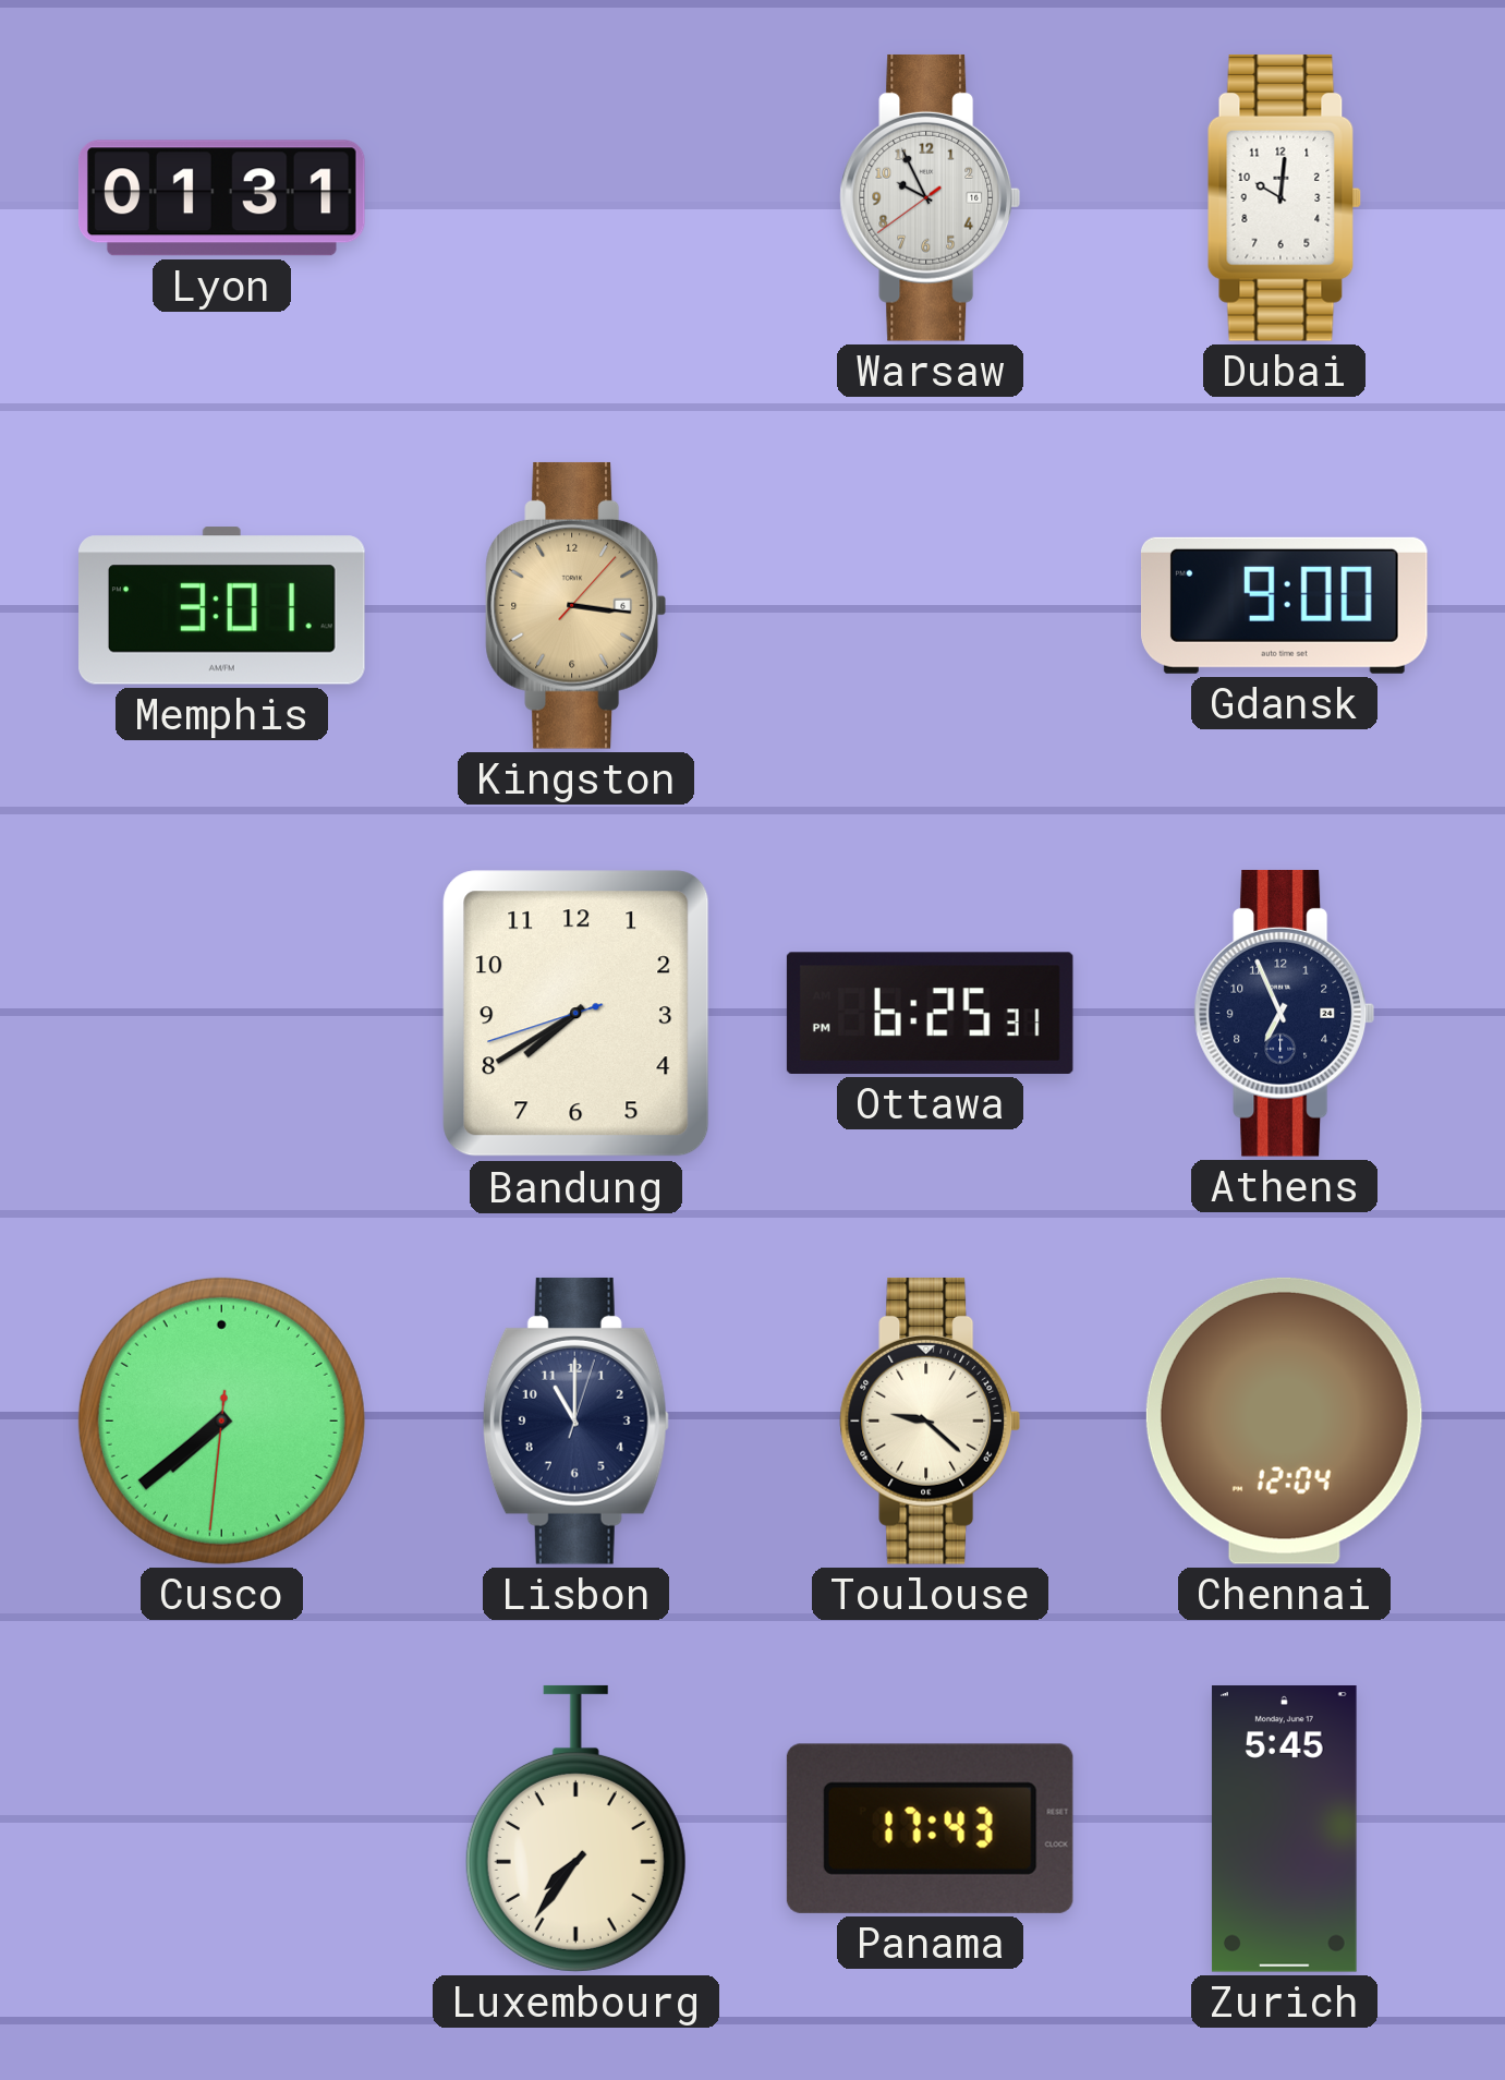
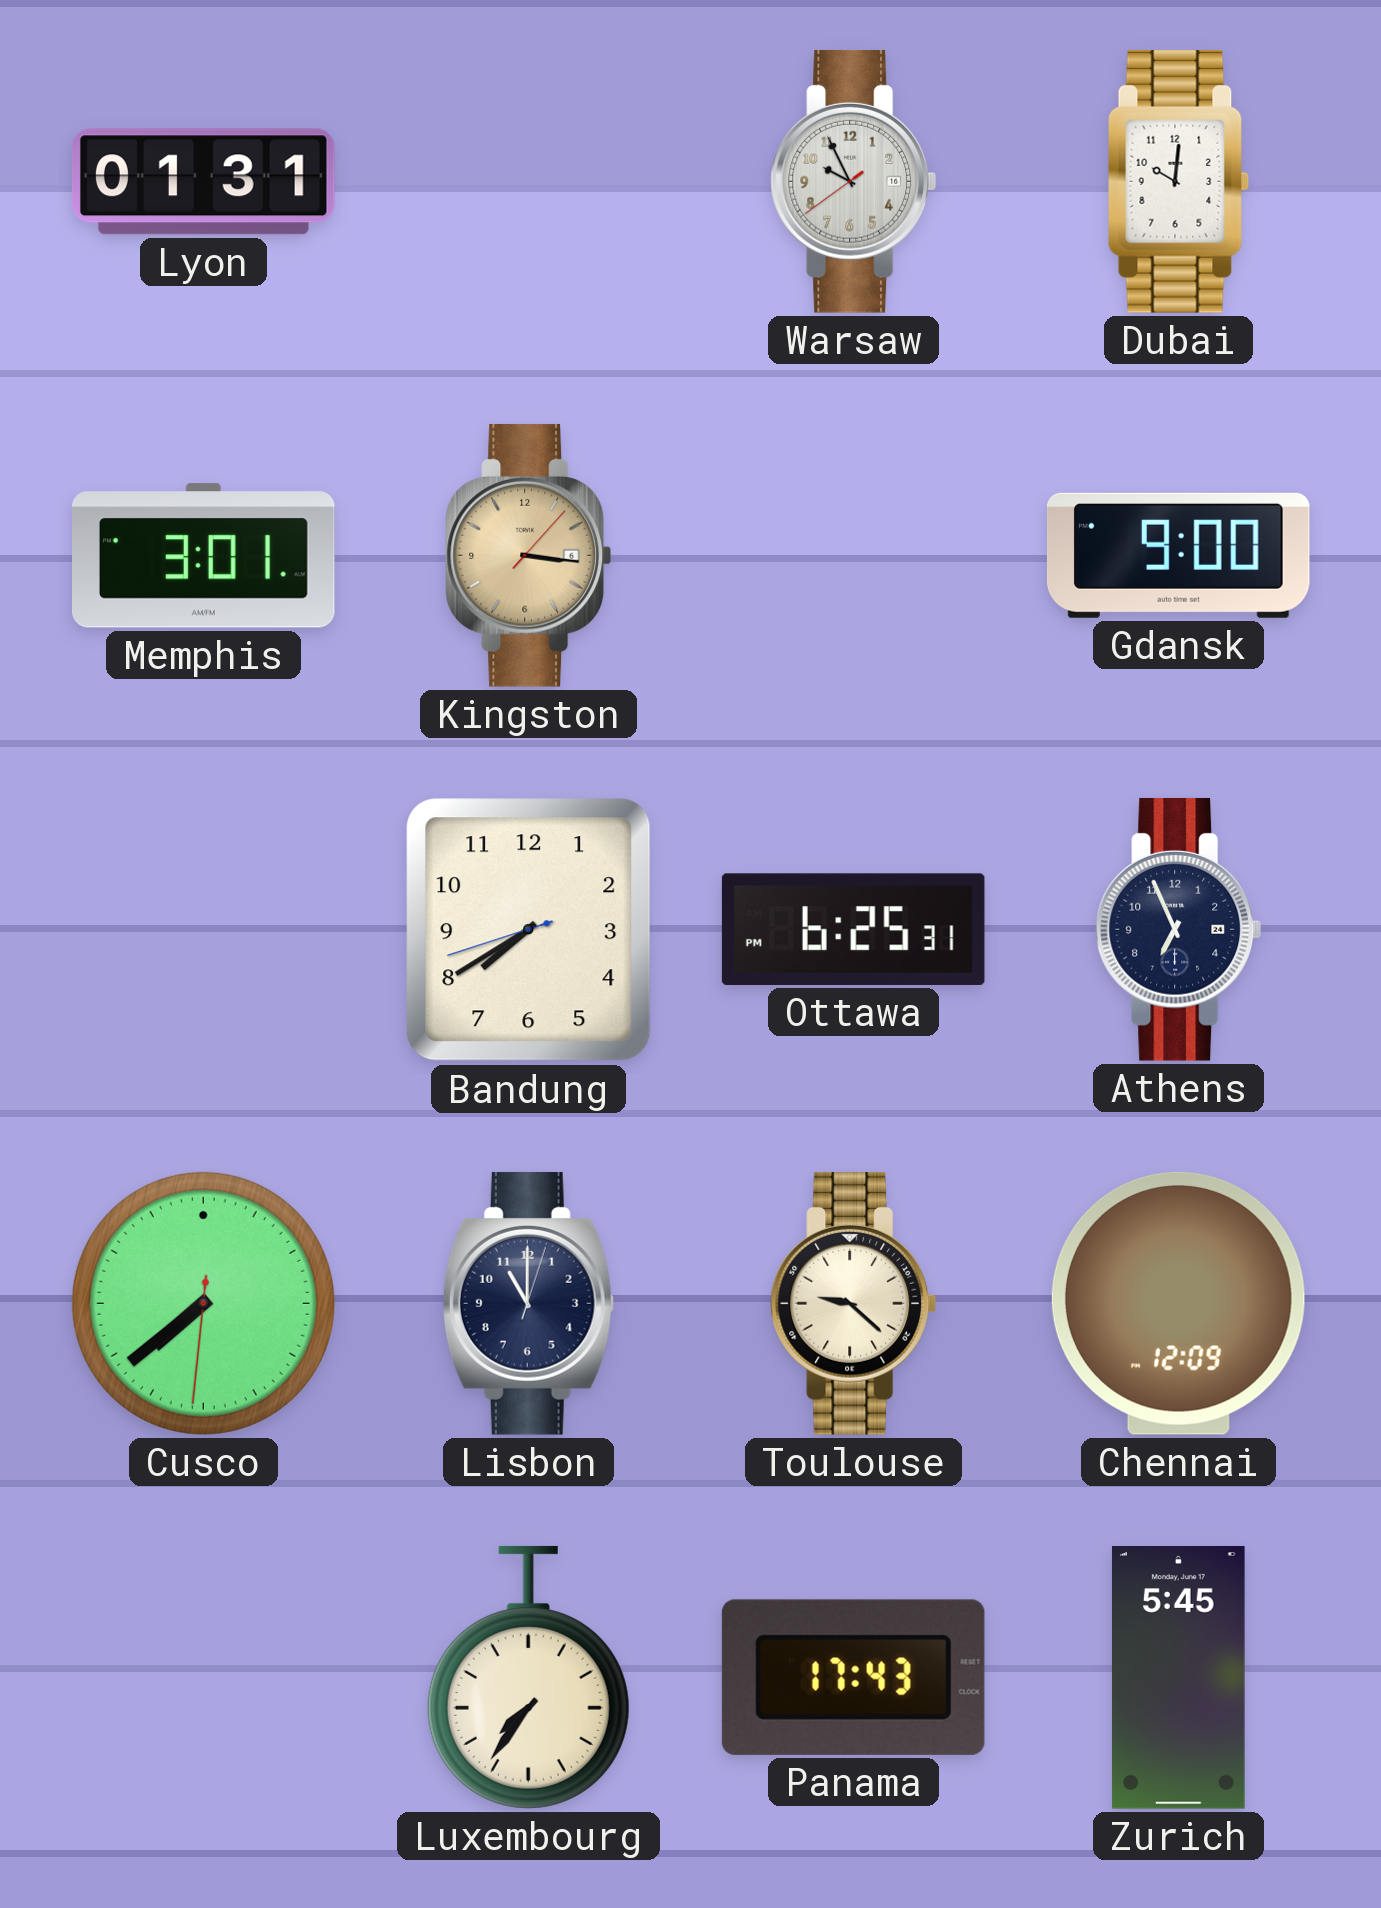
Chennai: 12:04 -> 12:09 (1178, 1303)
